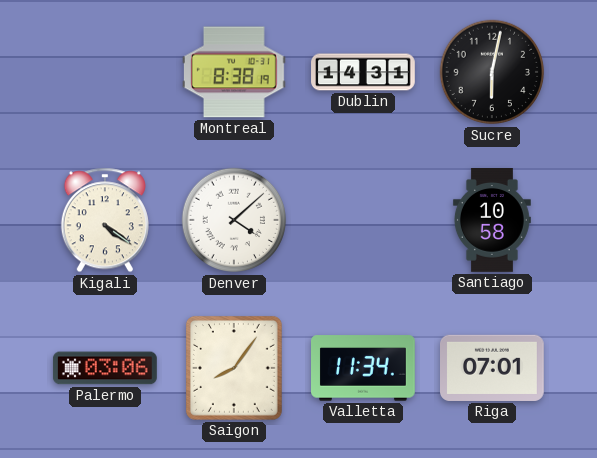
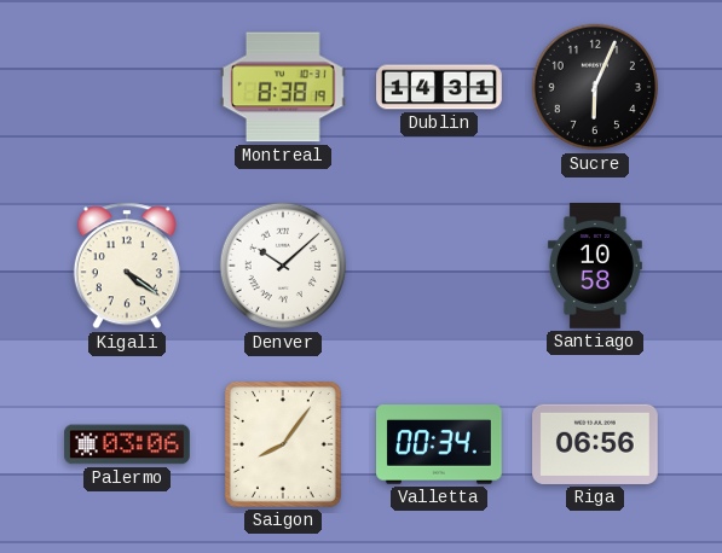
Sucre: 6:02 -> 6:04 (595, 87)
Denver: 4:08 -> 10:08 (283, 266)
Valletta: 11:34 -> 00:34 (440, 444)
Riga: 07:01 -> 06:56 (596, 444)
